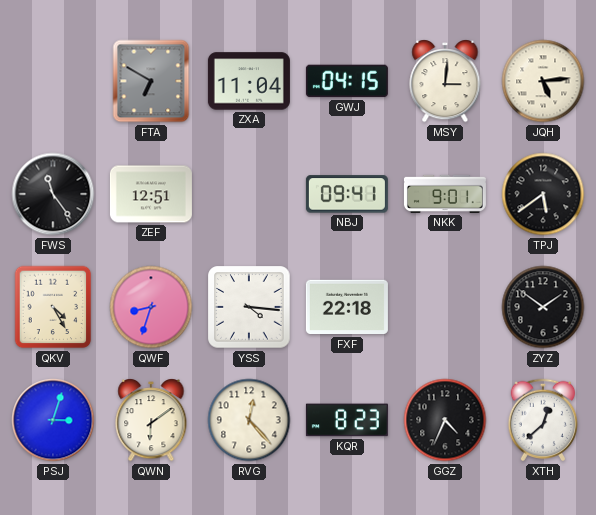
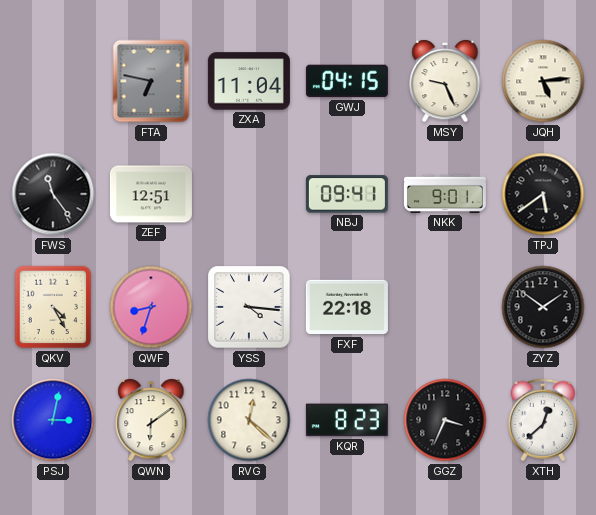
FTA: 6:50 -> 6:47 (151, 81)
MSY: 3:01 -> 9:26 (445, 81)
PSJ: 3:03 -> 3:02 (53, 420)
RVG: 12:23 -> 12:22 (249, 420)
GGZ: 4:34 -> 3:34 (445, 420)
